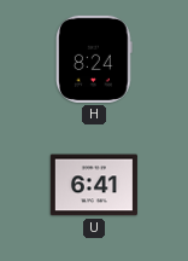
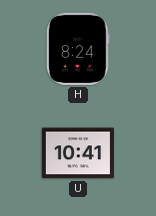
U: 6:41 -> 10:41 (78, 153)
